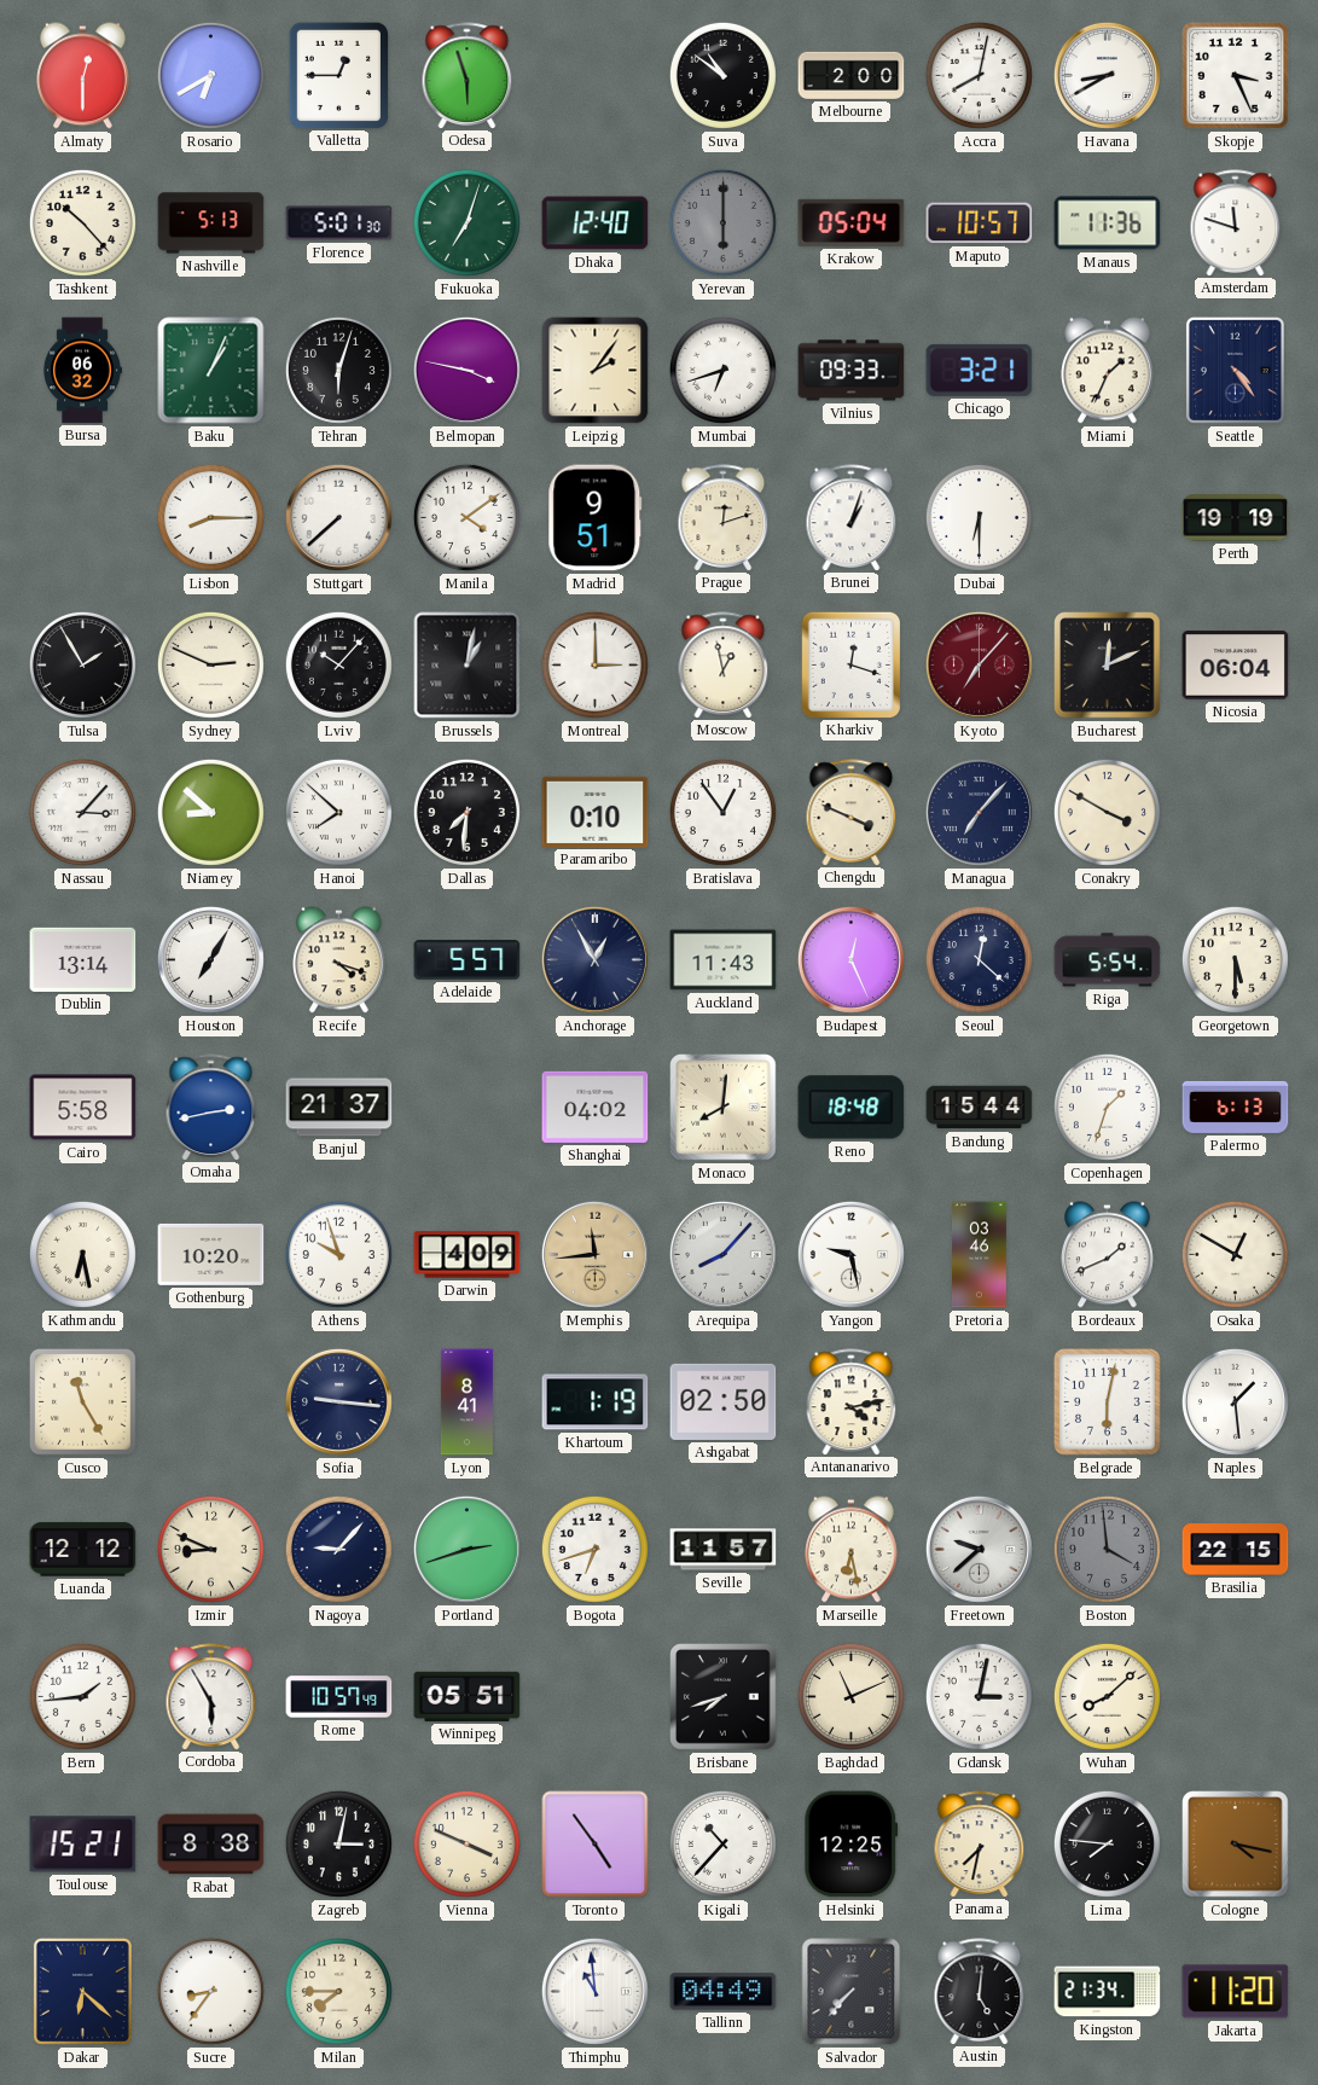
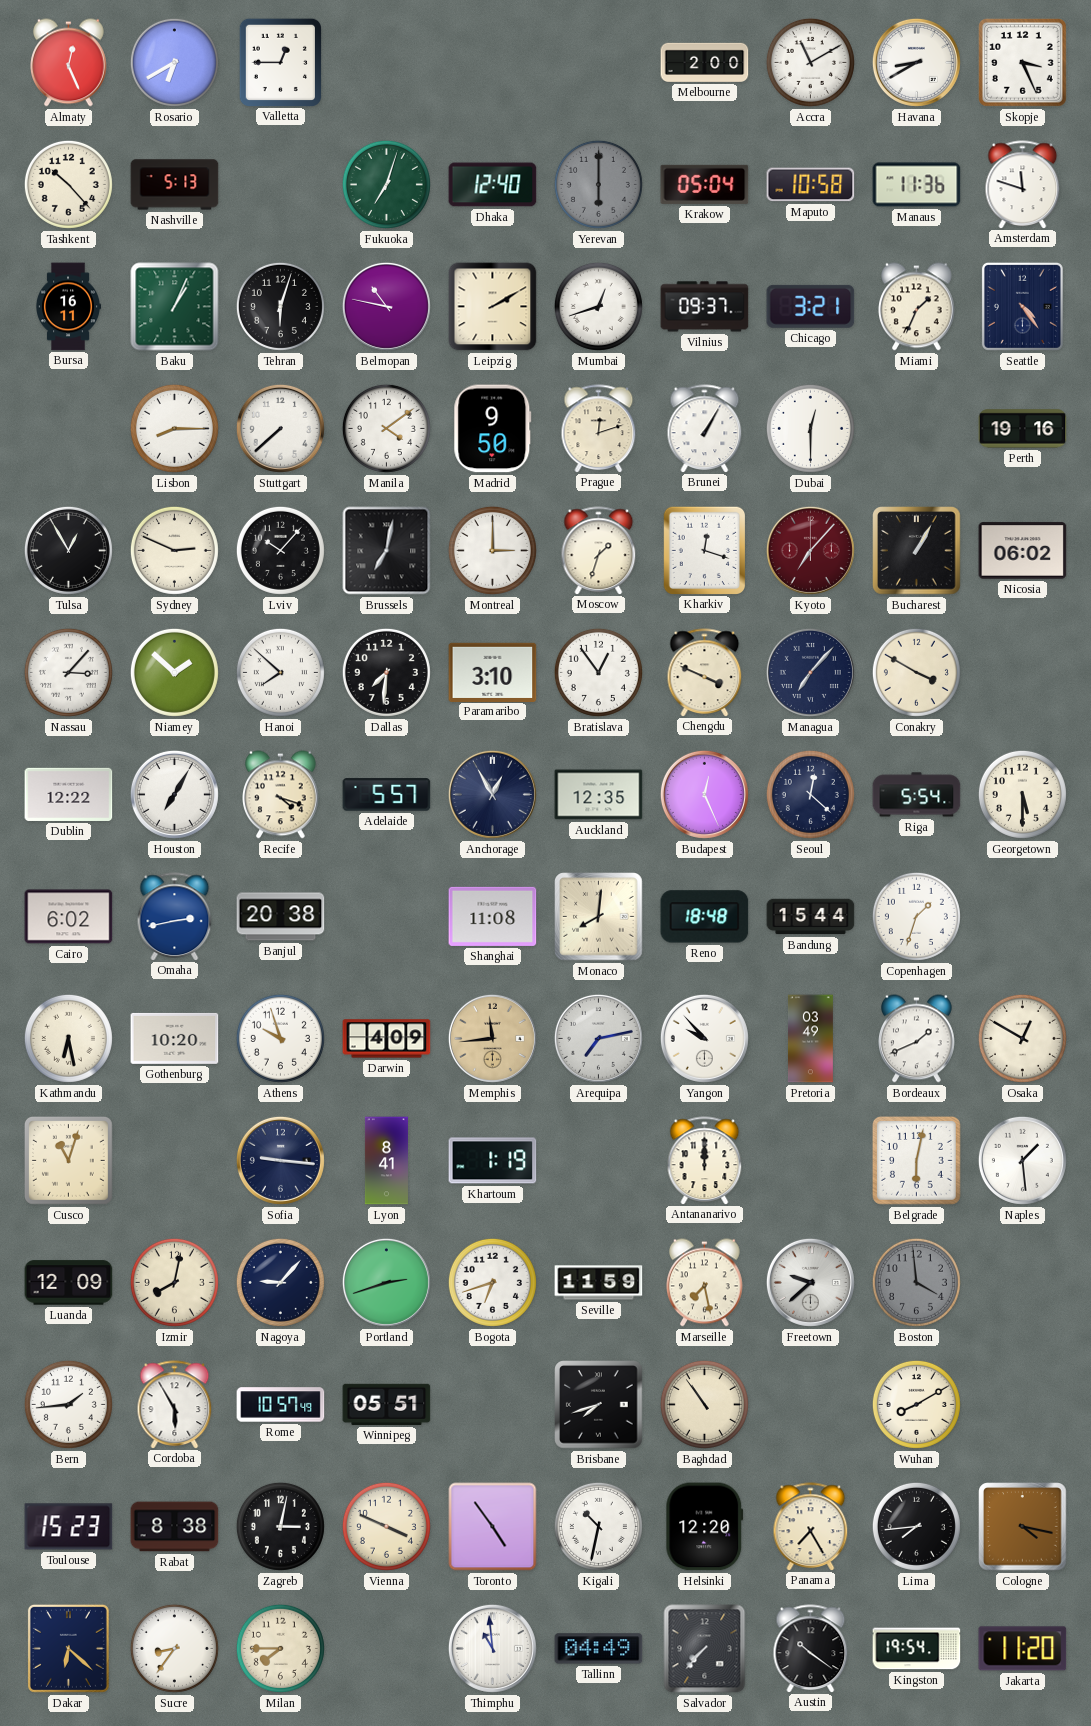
Almaty: 12:30 -> 12:26 (69, 63)
Odesa: 5:57 -> none (468, 75)
Suva: 10:51 -> none (722, 75)
Accra: 8:02 -> 11:10 (810, 62)
Florence: 5:01 -> none (339, 223)
Maputo: 10:57 -> 10:58 (811, 185)
Bursa: 06:32 -> 16:11 (68, 307)
Belmopan: 3:47 -> 10:47 (386, 306)
Leipzig: 2:06 -> 2:10 (493, 307)
Mumbai: 6:42 -> 12:42 (598, 306)
Vilnius: 09:33 -> 09:37 (705, 307)
Madrid: 9:51 -> 9:50 (493, 429)
Brunei: 1:03 -> 1:05 (705, 428)
Dubai: 6:30 -> 12:30 (810, 428)
Perth: 19:19 -> 19:16 (1023, 429)
Tulsa: 1:55 -> 12:55 (68, 550)
Brussels: 1:02 -> 7:02 (387, 551)
Moscow: 12:58 -> 1:33 (599, 550)
Bucharest: 12:11 -> 1:05 (917, 551)
Nicosia: 06:04 -> 06:02 (1023, 551)
Niamey: 8:52 -> 1:52 (174, 672)
Paramaribo: 0:10 -> 3:10 (493, 672)
Dublin: 13:14 -> 12:22 (69, 794)
Auckland: 11:43 -> 12:35 (599, 795)
Cairo: 5:58 -> 6:02 (69, 917)
Banjul: 21:37 -> 20:38 (281, 917)
Shanghai: 04:02 -> 11:08 (493, 916)
Palermo: 6:13 -> none (1236, 1107)
Arequipa: 8:07 -> 7:13 (598, 1038)
Yangon: 9:28 -> 9:53 (704, 1038)
Pretoria: 03:46 -> 03:49 (810, 1039)
Cusco: 11:25 -> 11:03 (68, 1160)
Ashgabat: 02:50 -> none (724, 1401)
Antananarivo: 4:13 -> 12:00 (705, 1160)
Luanda: 12:12 -> 12:09 (69, 1283)
Izmir: 8:49 -> 8:02 (174, 1282)
Seville: 11:57 -> 11:59 (599, 1283)
Marseille: 6:28 -> 7:28 (705, 1283)
Brasilia: 22:15 -> none (1236, 1550)
Baghdad: 11:11 -> 10:54 (704, 1404)
Gdansk: 3:02 -> none (979, 1696)
Wuhan: 8:08 -> 8:10 (916, 1404)
Toulouse: 15:21 -> 15:23 (69, 1527)
Kigali: 10:37 -> 10:32 (598, 1526)
Helsinki: 12:25 -> 12:20 (705, 1527)
Panama: 7:32 -> 7:25 (811, 1526)
Lima: 7:46 -> 7:44 (916, 1526)
Austin: 5:01 -> 10:21 (811, 1648)
Kingston: 21:34 -> 19:54 (917, 1649)
